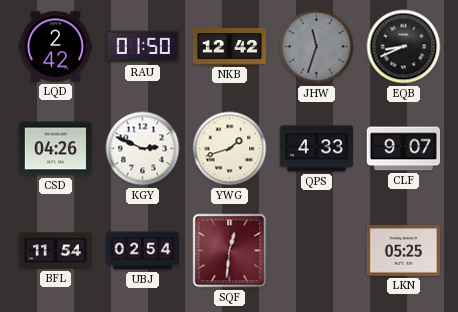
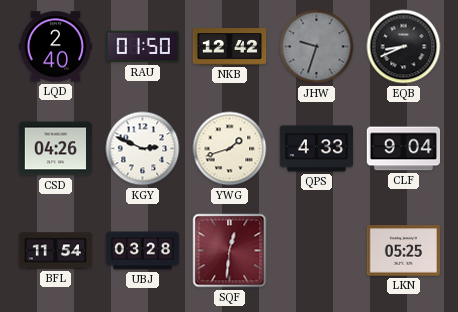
LQD: 2:42 -> 2:40 (55, 47)
JHW: 11:33 -> 9:33 (317, 47)
CLF: 9:07 -> 9:04 (403, 149)
UBJ: 02:54 -> 03:28 (143, 251)
